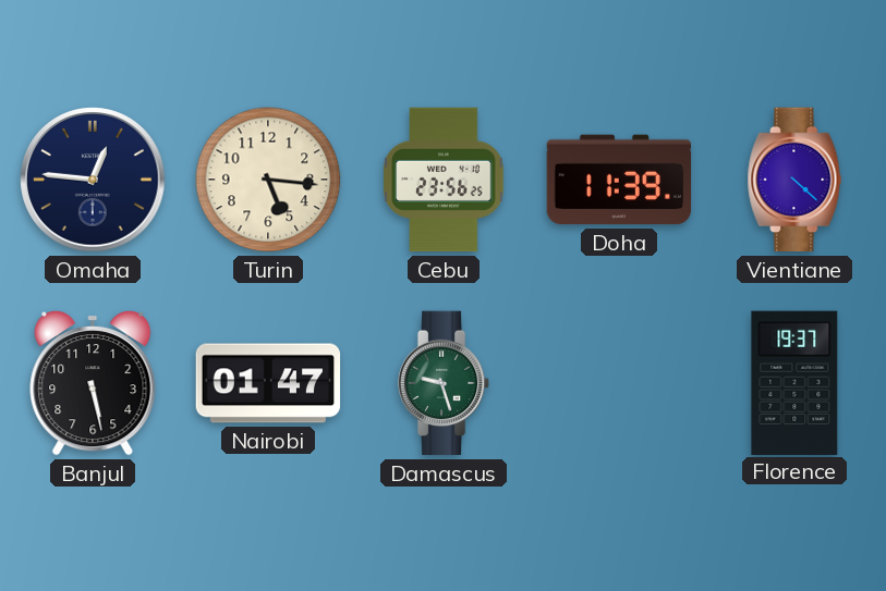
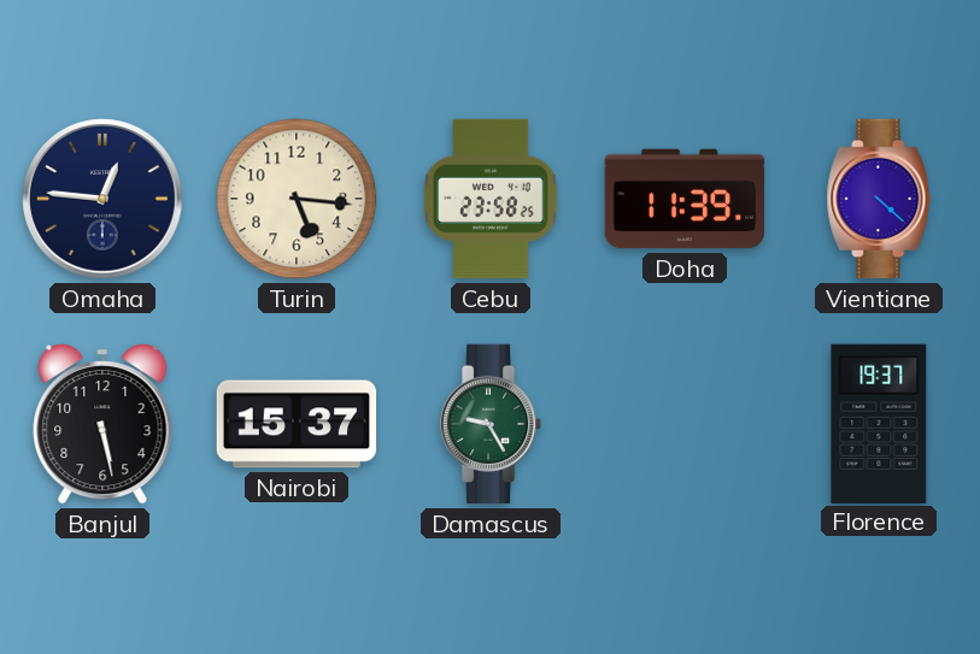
Cebu: 23:56 -> 23:58 (491, 199)
Nairobi: 01:47 -> 15:37 (297, 424)
Damascus: 9:27 -> 9:25 (491, 424)
